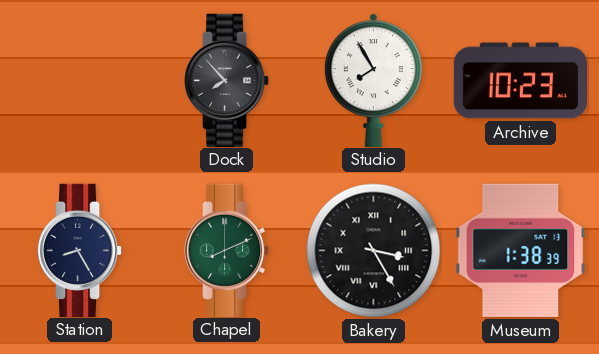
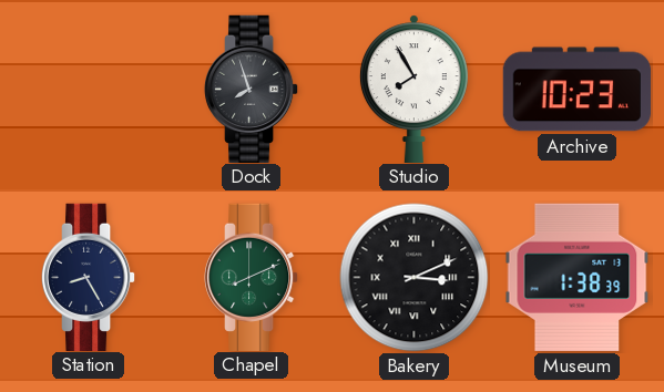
Dock: 7:53 -> 7:57 (252, 89)
Bakery: 3:25 -> 3:11 (415, 278)
